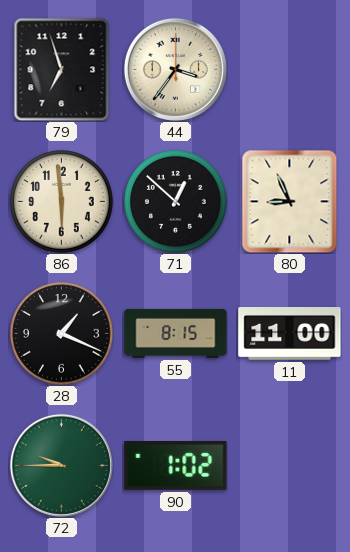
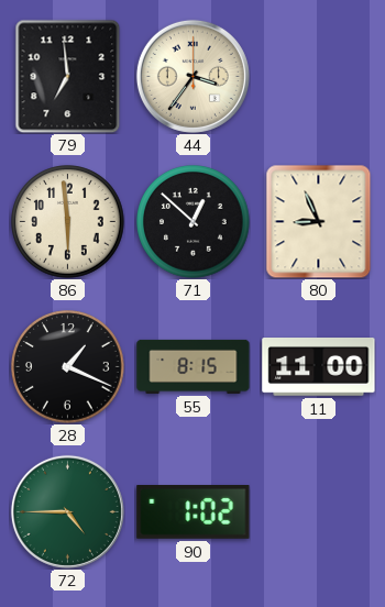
79: 6:57 -> 6:59 (68, 76)
72: 9:45 -> 4:45 (67, 511)
